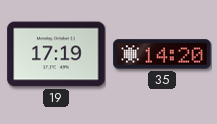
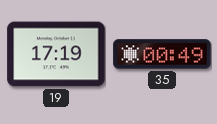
35: 14:20 -> 00:49 (162, 54)
